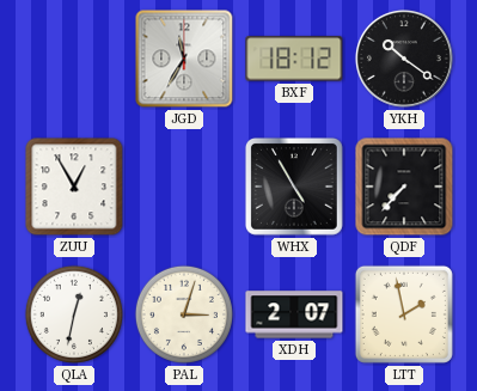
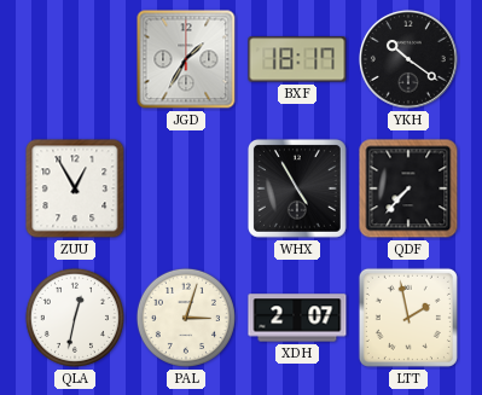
JGD: 11:35 -> 1:35 (186, 59)
BXF: 18:12 -> 18:17 (297, 59)
